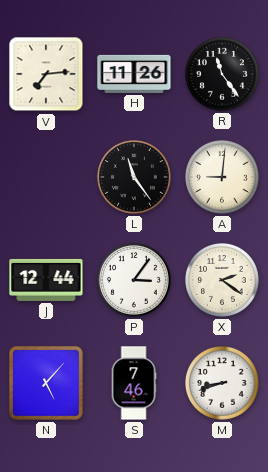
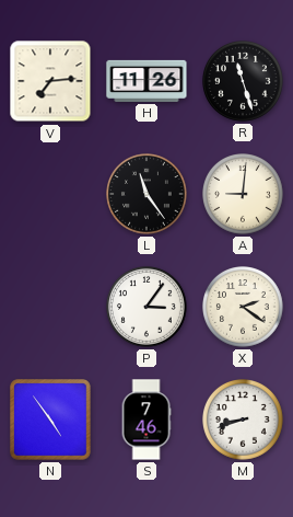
R: 11:24 -> 11:27 (244, 82)
J: 12:44 -> none (46, 280)
N: 5:07 -> 4:54 (51, 421)
